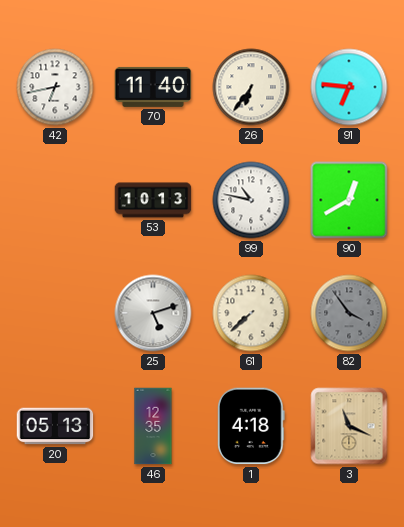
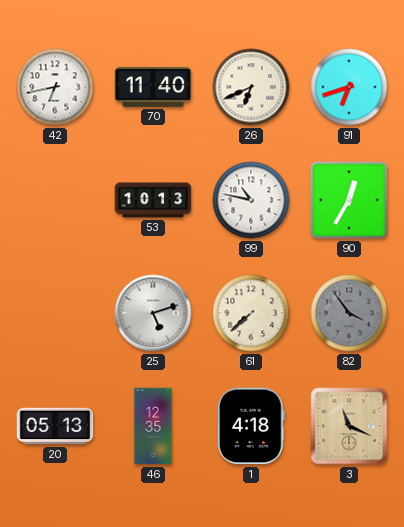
26: 6:36 -> 6:41 (251, 87)
91: 6:46 -> 6:42 (349, 87)
90: 12:40 -> 12:35 (349, 200)
